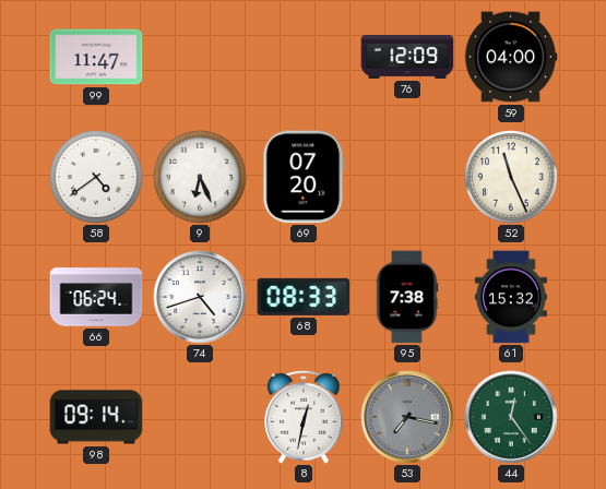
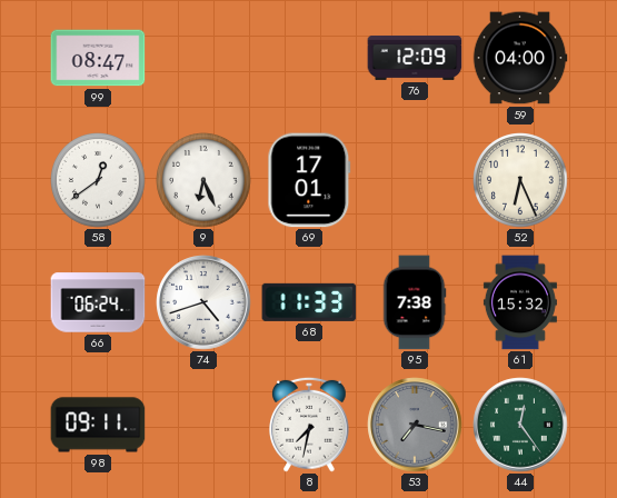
99: 11:47 -> 08:47 (98, 58)
58: 4:39 -> 12:39 (99, 181)
69: 07:20 -> 17:01 (309, 180)
52: 11:26 -> 6:26 (521, 181)
68: 08:33 -> 11:33 (309, 302)
98: 09:14 -> 09:11 (98, 425)
8: 12:32 -> 7:32 (310, 425)
